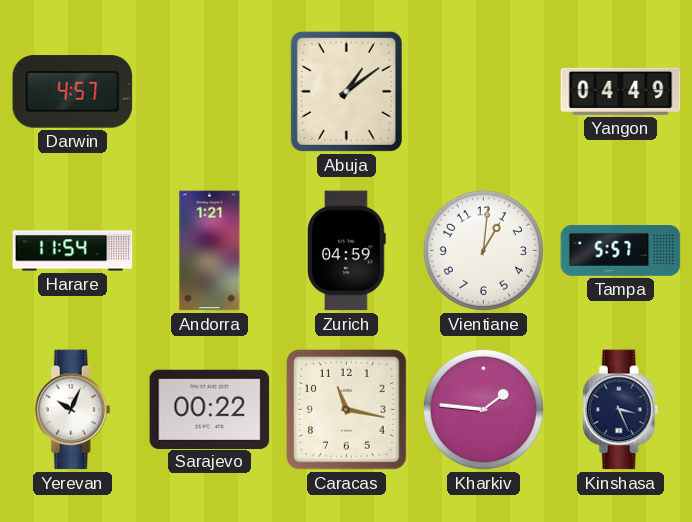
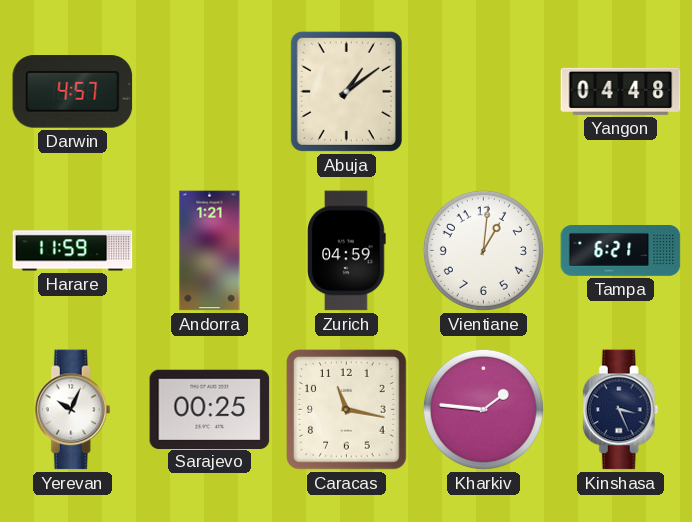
Yangon: 04:49 -> 04:48 (621, 91)
Harare: 11:54 -> 11:59 (73, 251)
Tampa: 5:57 -> 6:21 (621, 251)
Sarajevo: 00:22 -> 00:25 (210, 409)
